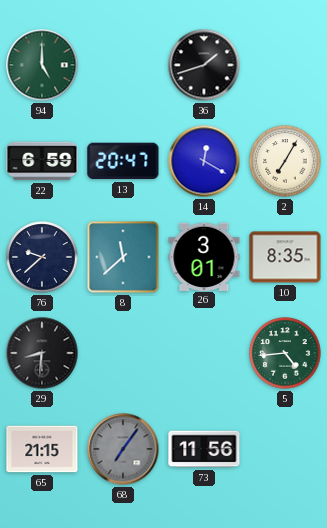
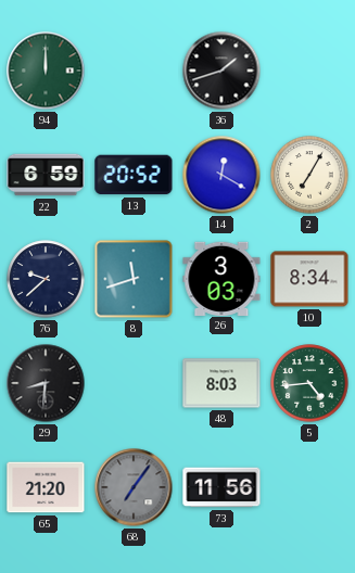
94: 5:00 -> 12:00 (46, 71)
13: 20:47 -> 20:52 (134, 175)
8: 11:38 -> 11:42 (134, 279)
26: 3:01 -> 3:03 (221, 278)
10: 8:35 -> 8:34 (309, 279)
48: none -> 8:03 (221, 383)
65: 21:15 -> 21:20 (46, 487)
